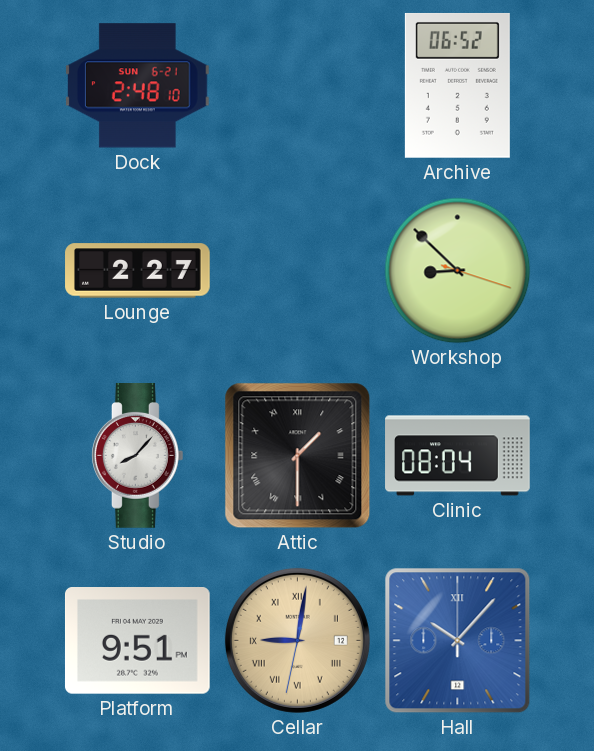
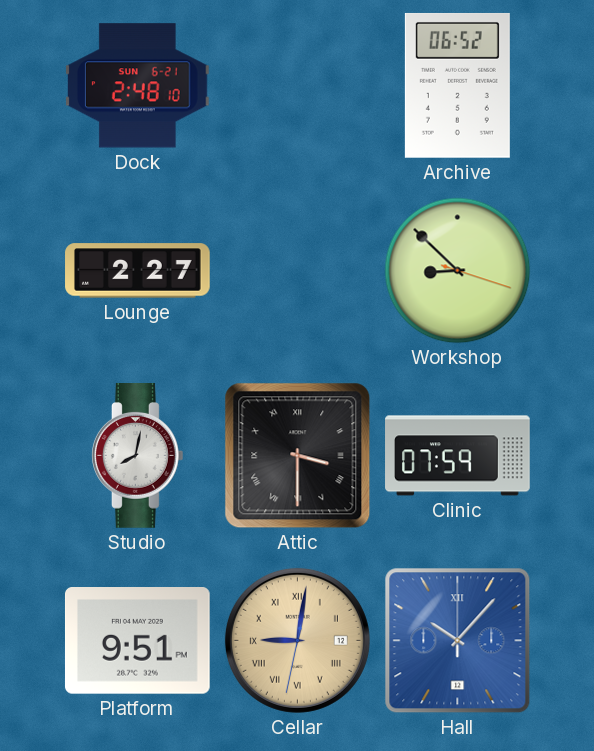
Studio: 8:07 -> 8:02 (137, 456)
Attic: 1:30 -> 3:30 (298, 456)
Clinic: 08:04 -> 07:59 (458, 456)
